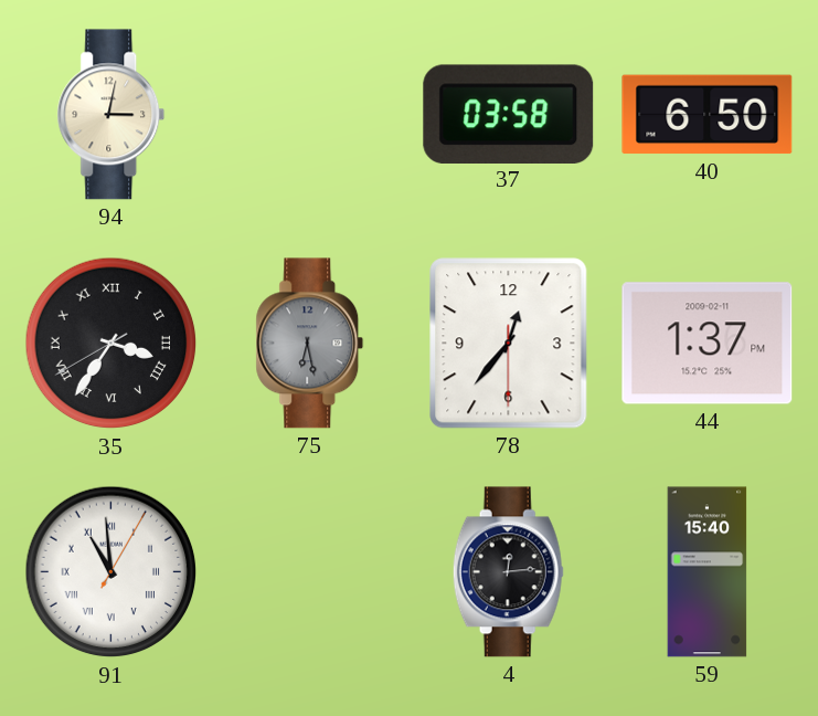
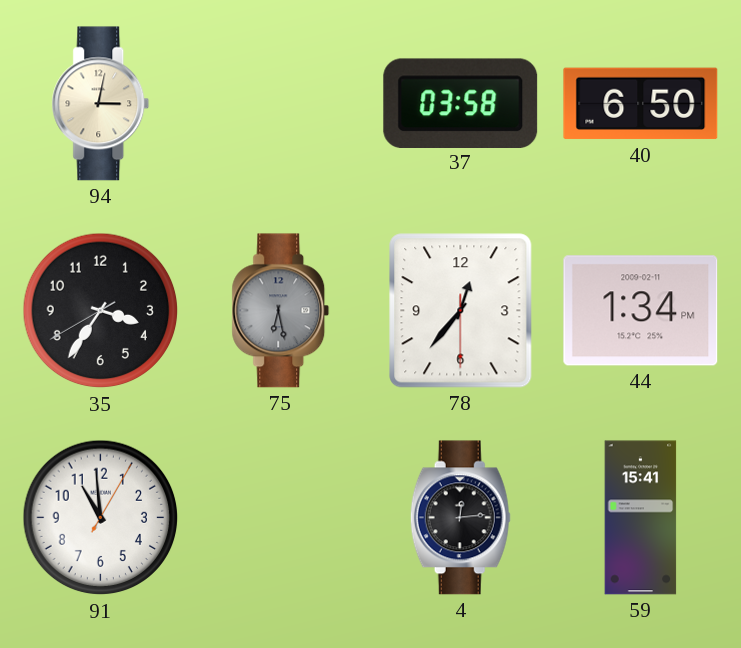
35 numerals: Roman -> Arabic (101, 311)
44: 1:37 -> 1:34 (641, 311)
91 numerals: Roman -> Arabic (101, 518)
59: 15:40 -> 15:41 (641, 518)
